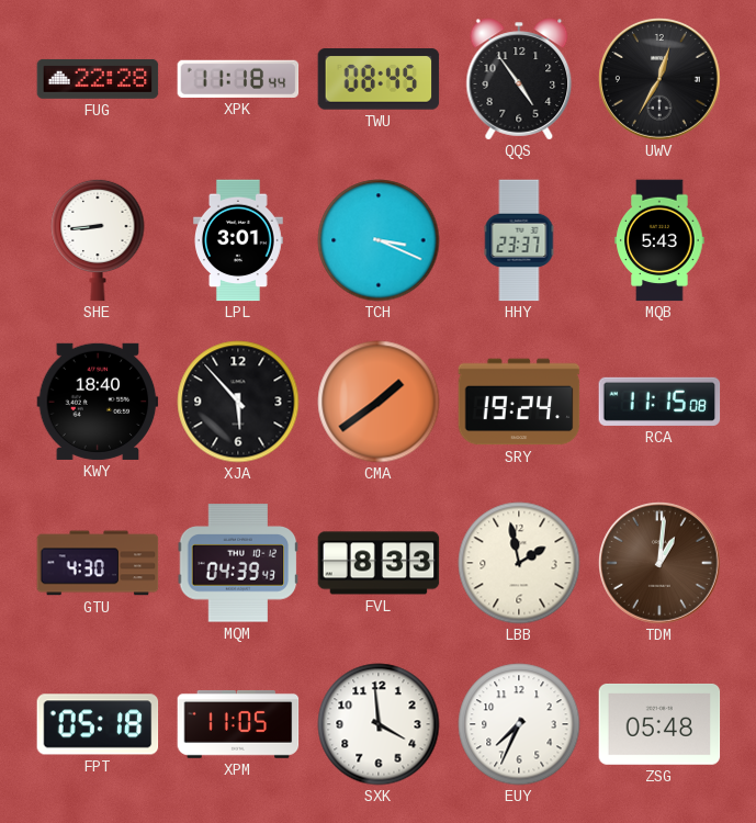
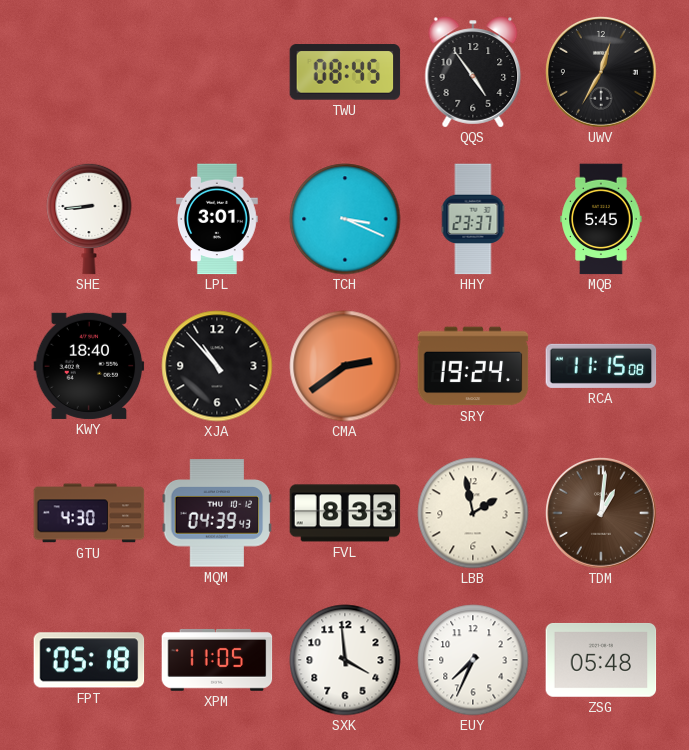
FUG: 22:28 -> none (98, 79)
XPK: 11:18 -> none (238, 79)
MQB: 5:43 -> 5:45 (601, 219)
XJA: 5:53 -> 10:53 (217, 366)
CMA: 1:39 -> 2:39 (345, 366)
